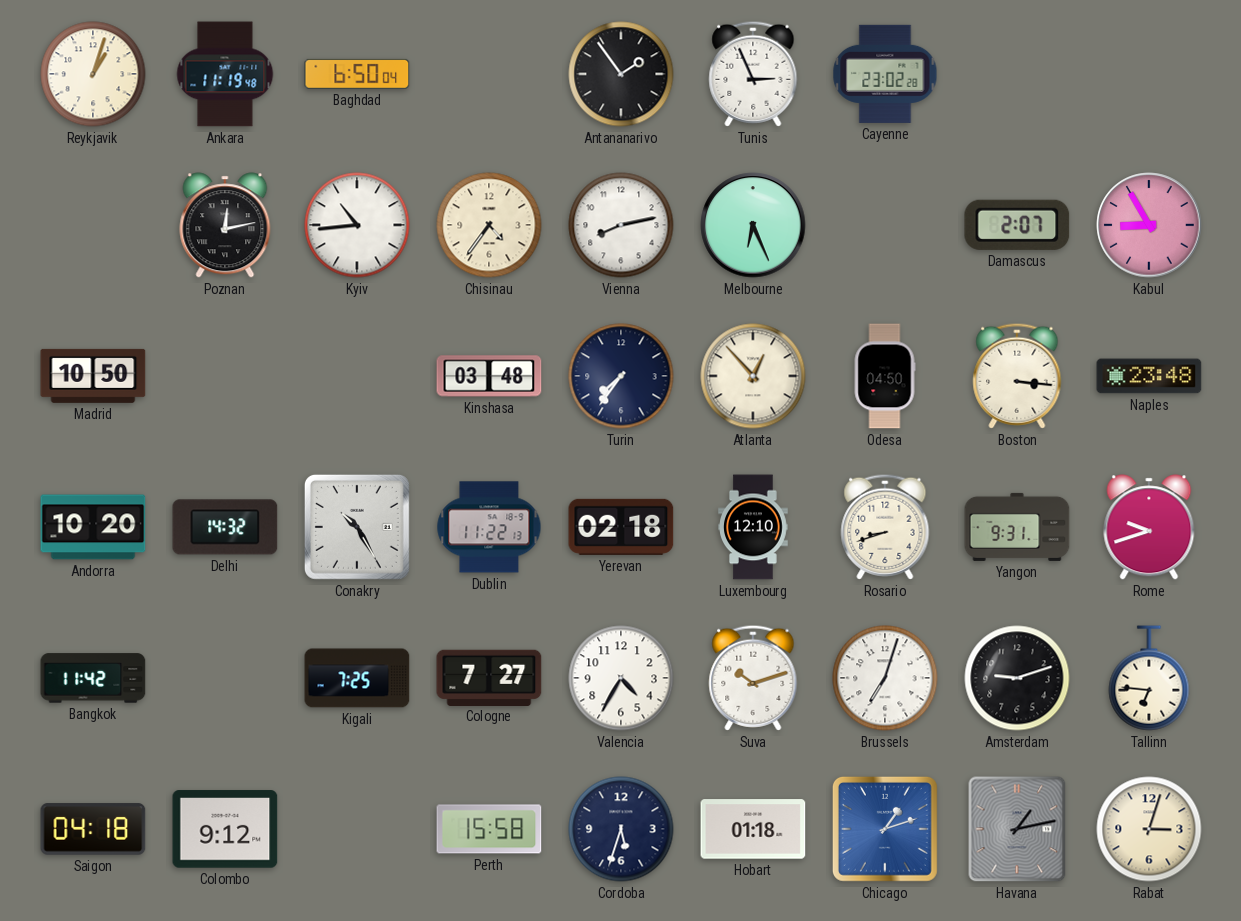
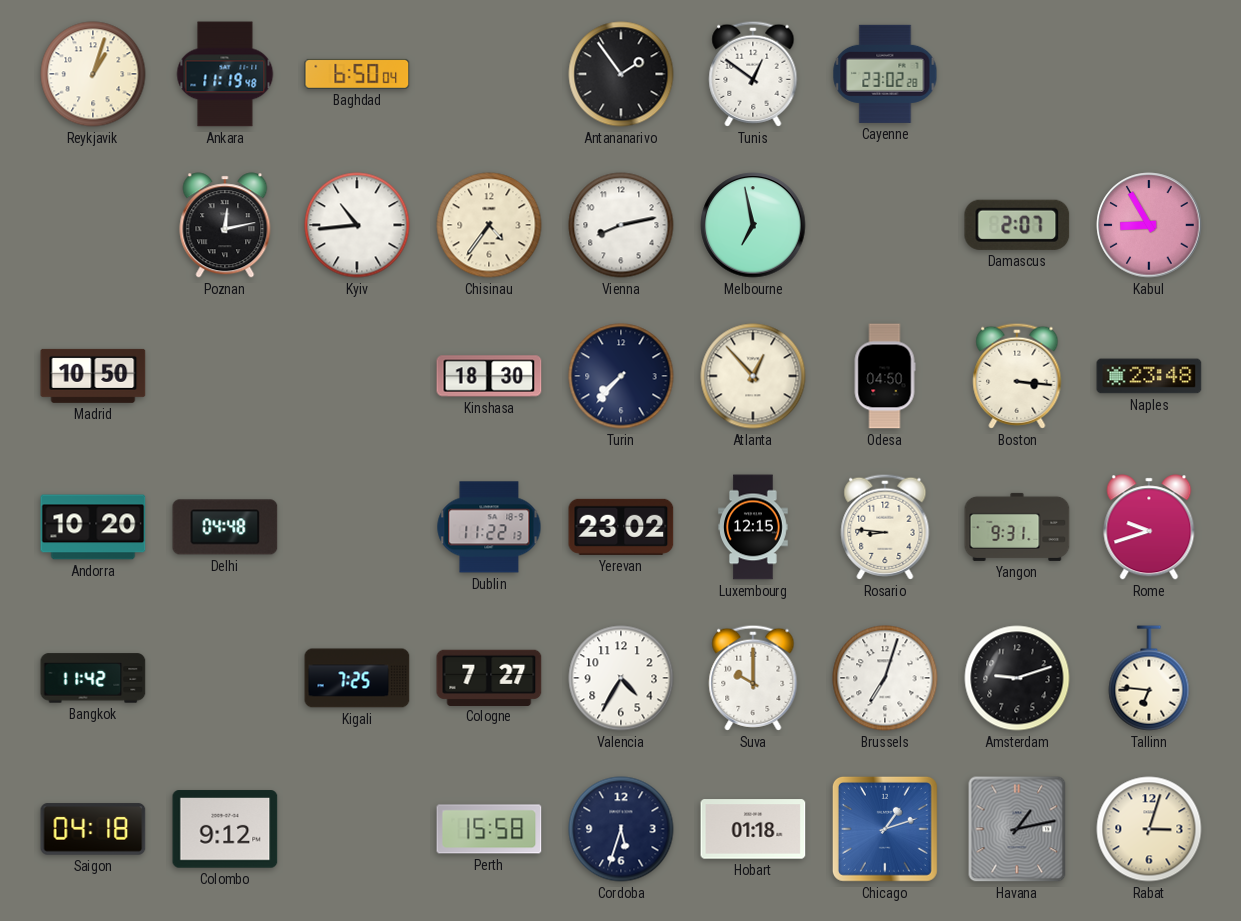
Tunis: 2:56 -> 12:51 (753, 74)
Melbourne: 6:26 -> 6:58 (753, 225)
Kinshasa: 03:48 -> 18:30 (489, 376)
Turin: 7:36 -> 7:37 (621, 376)
Delhi: 14:32 -> 04:48 (225, 527)
Conakry: 10:25 -> none (357, 527)
Yerevan: 02:18 -> 23:02 (621, 527)
Luxembourg: 12:10 -> 12:15 (753, 527)
Rosario: 8:42 -> 8:46 (885, 527)
Suva: 10:12 -> 10:00 (753, 678)
